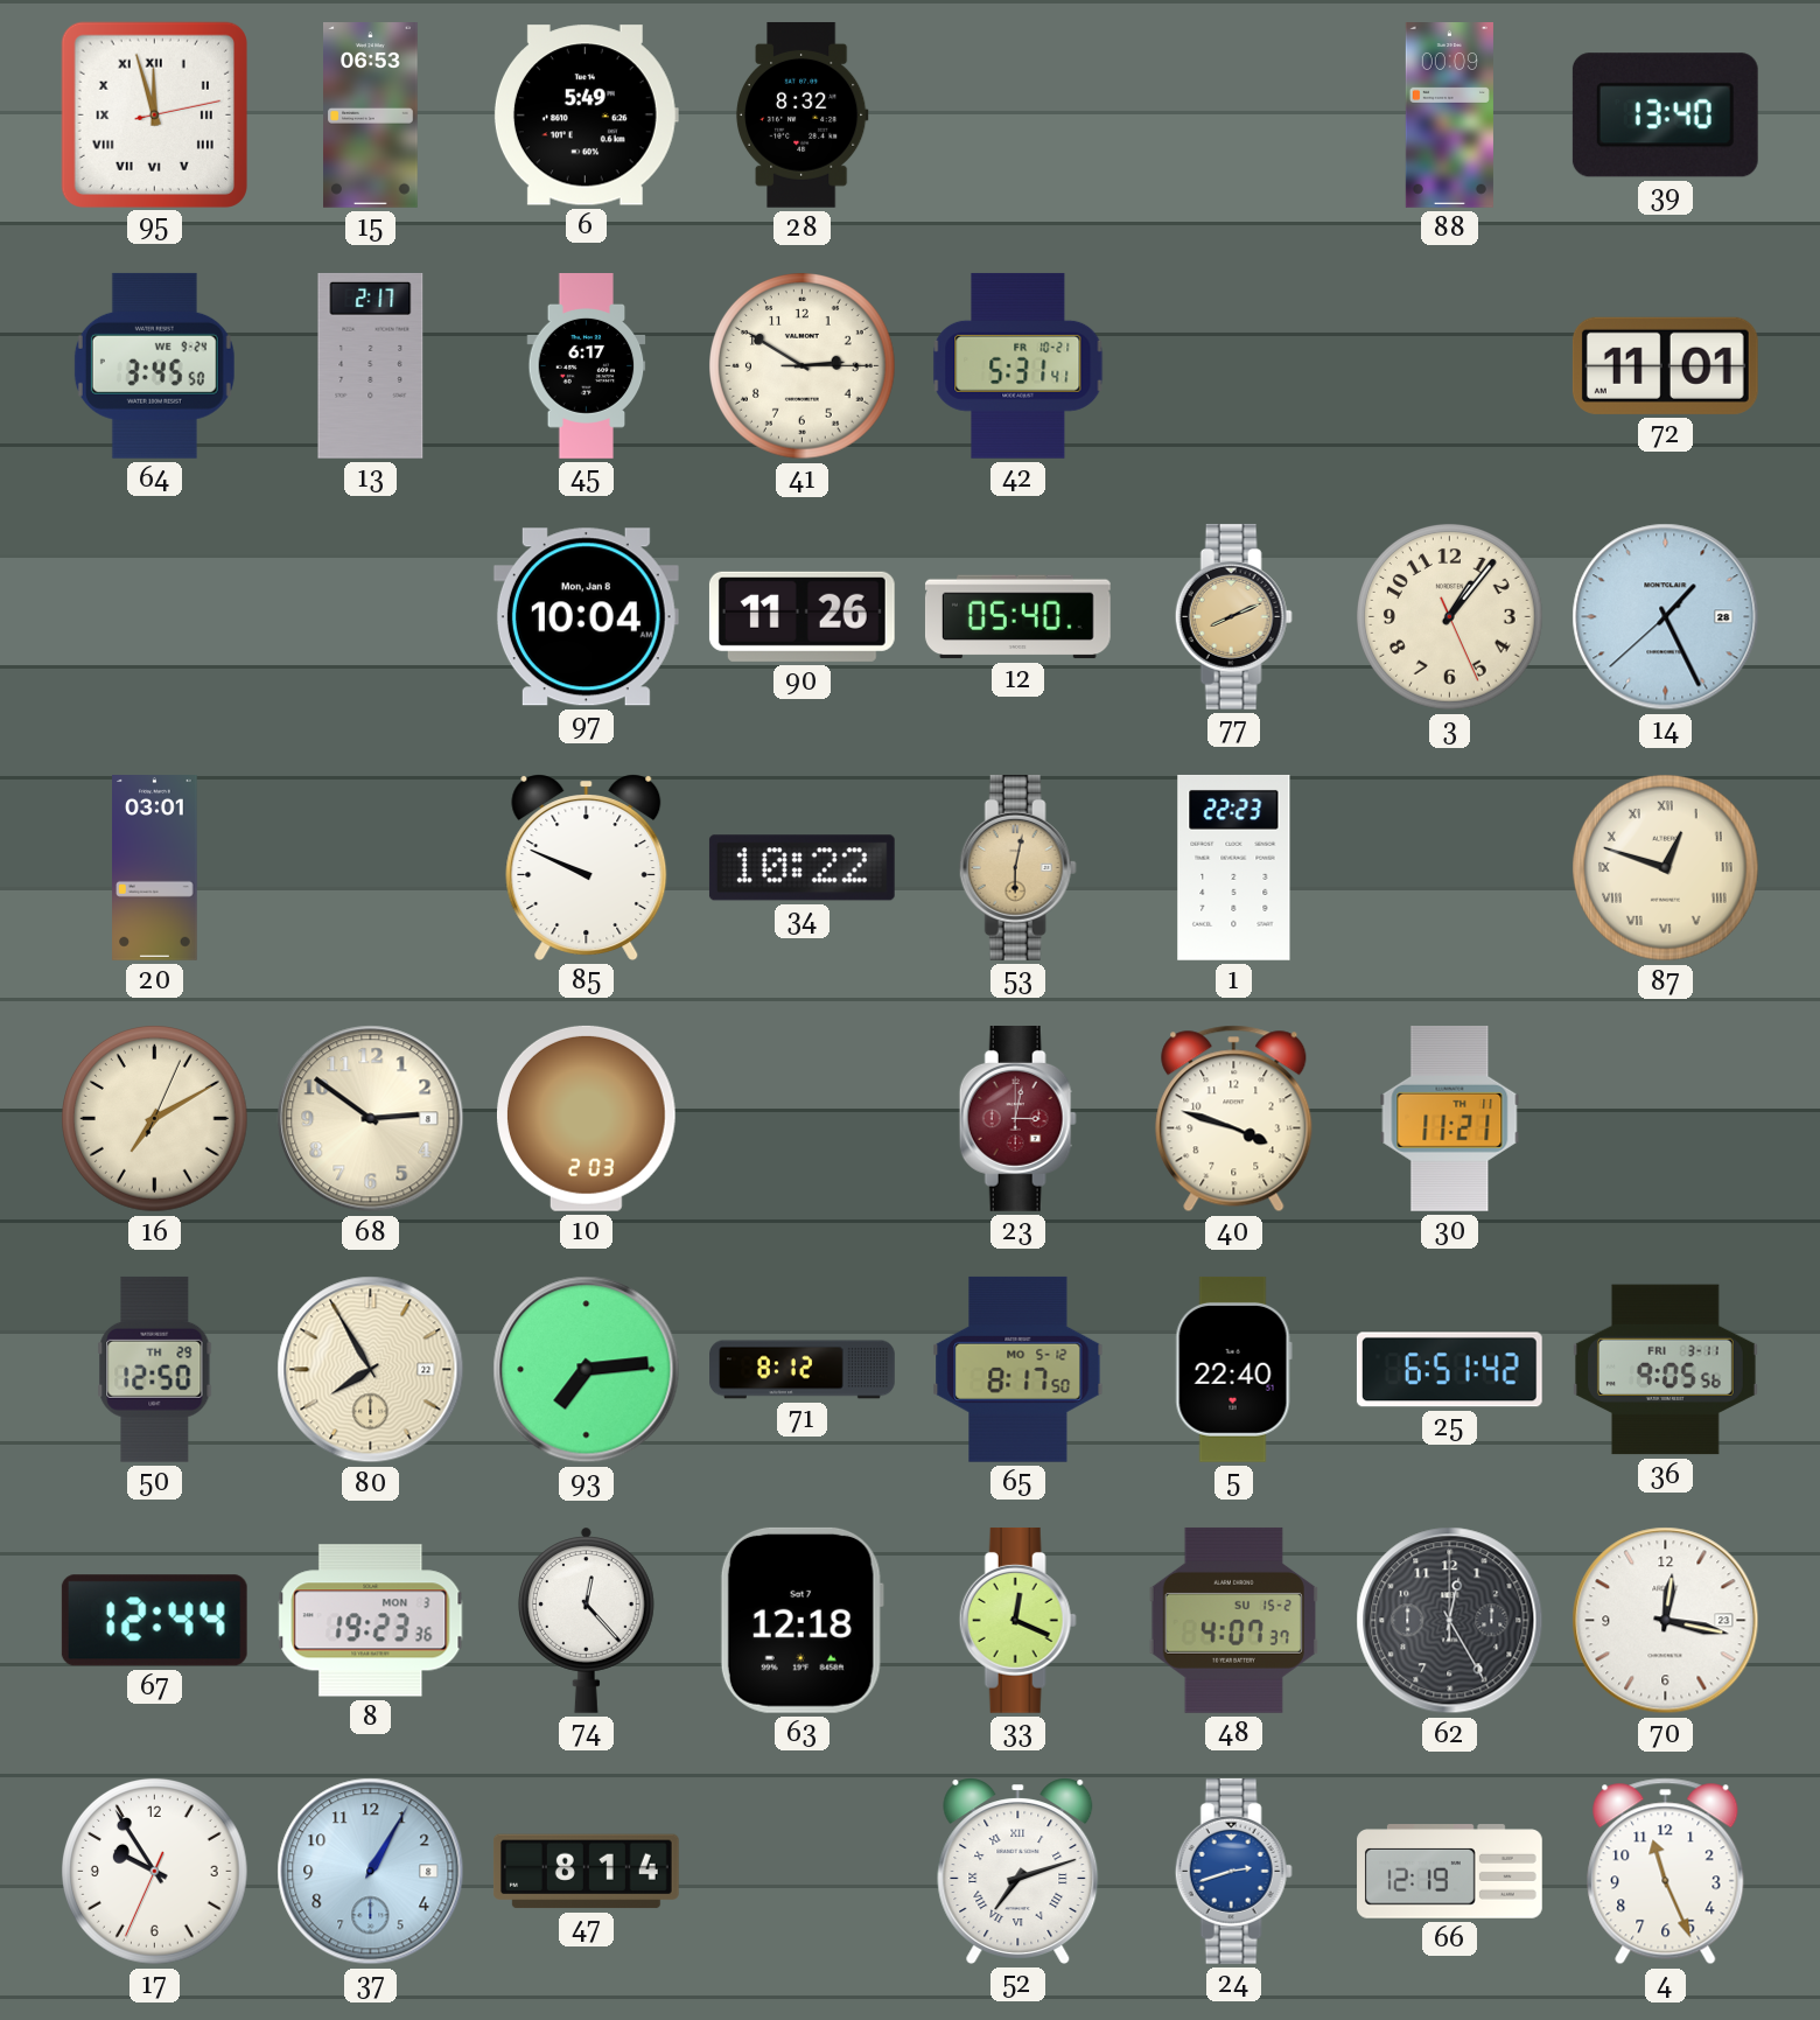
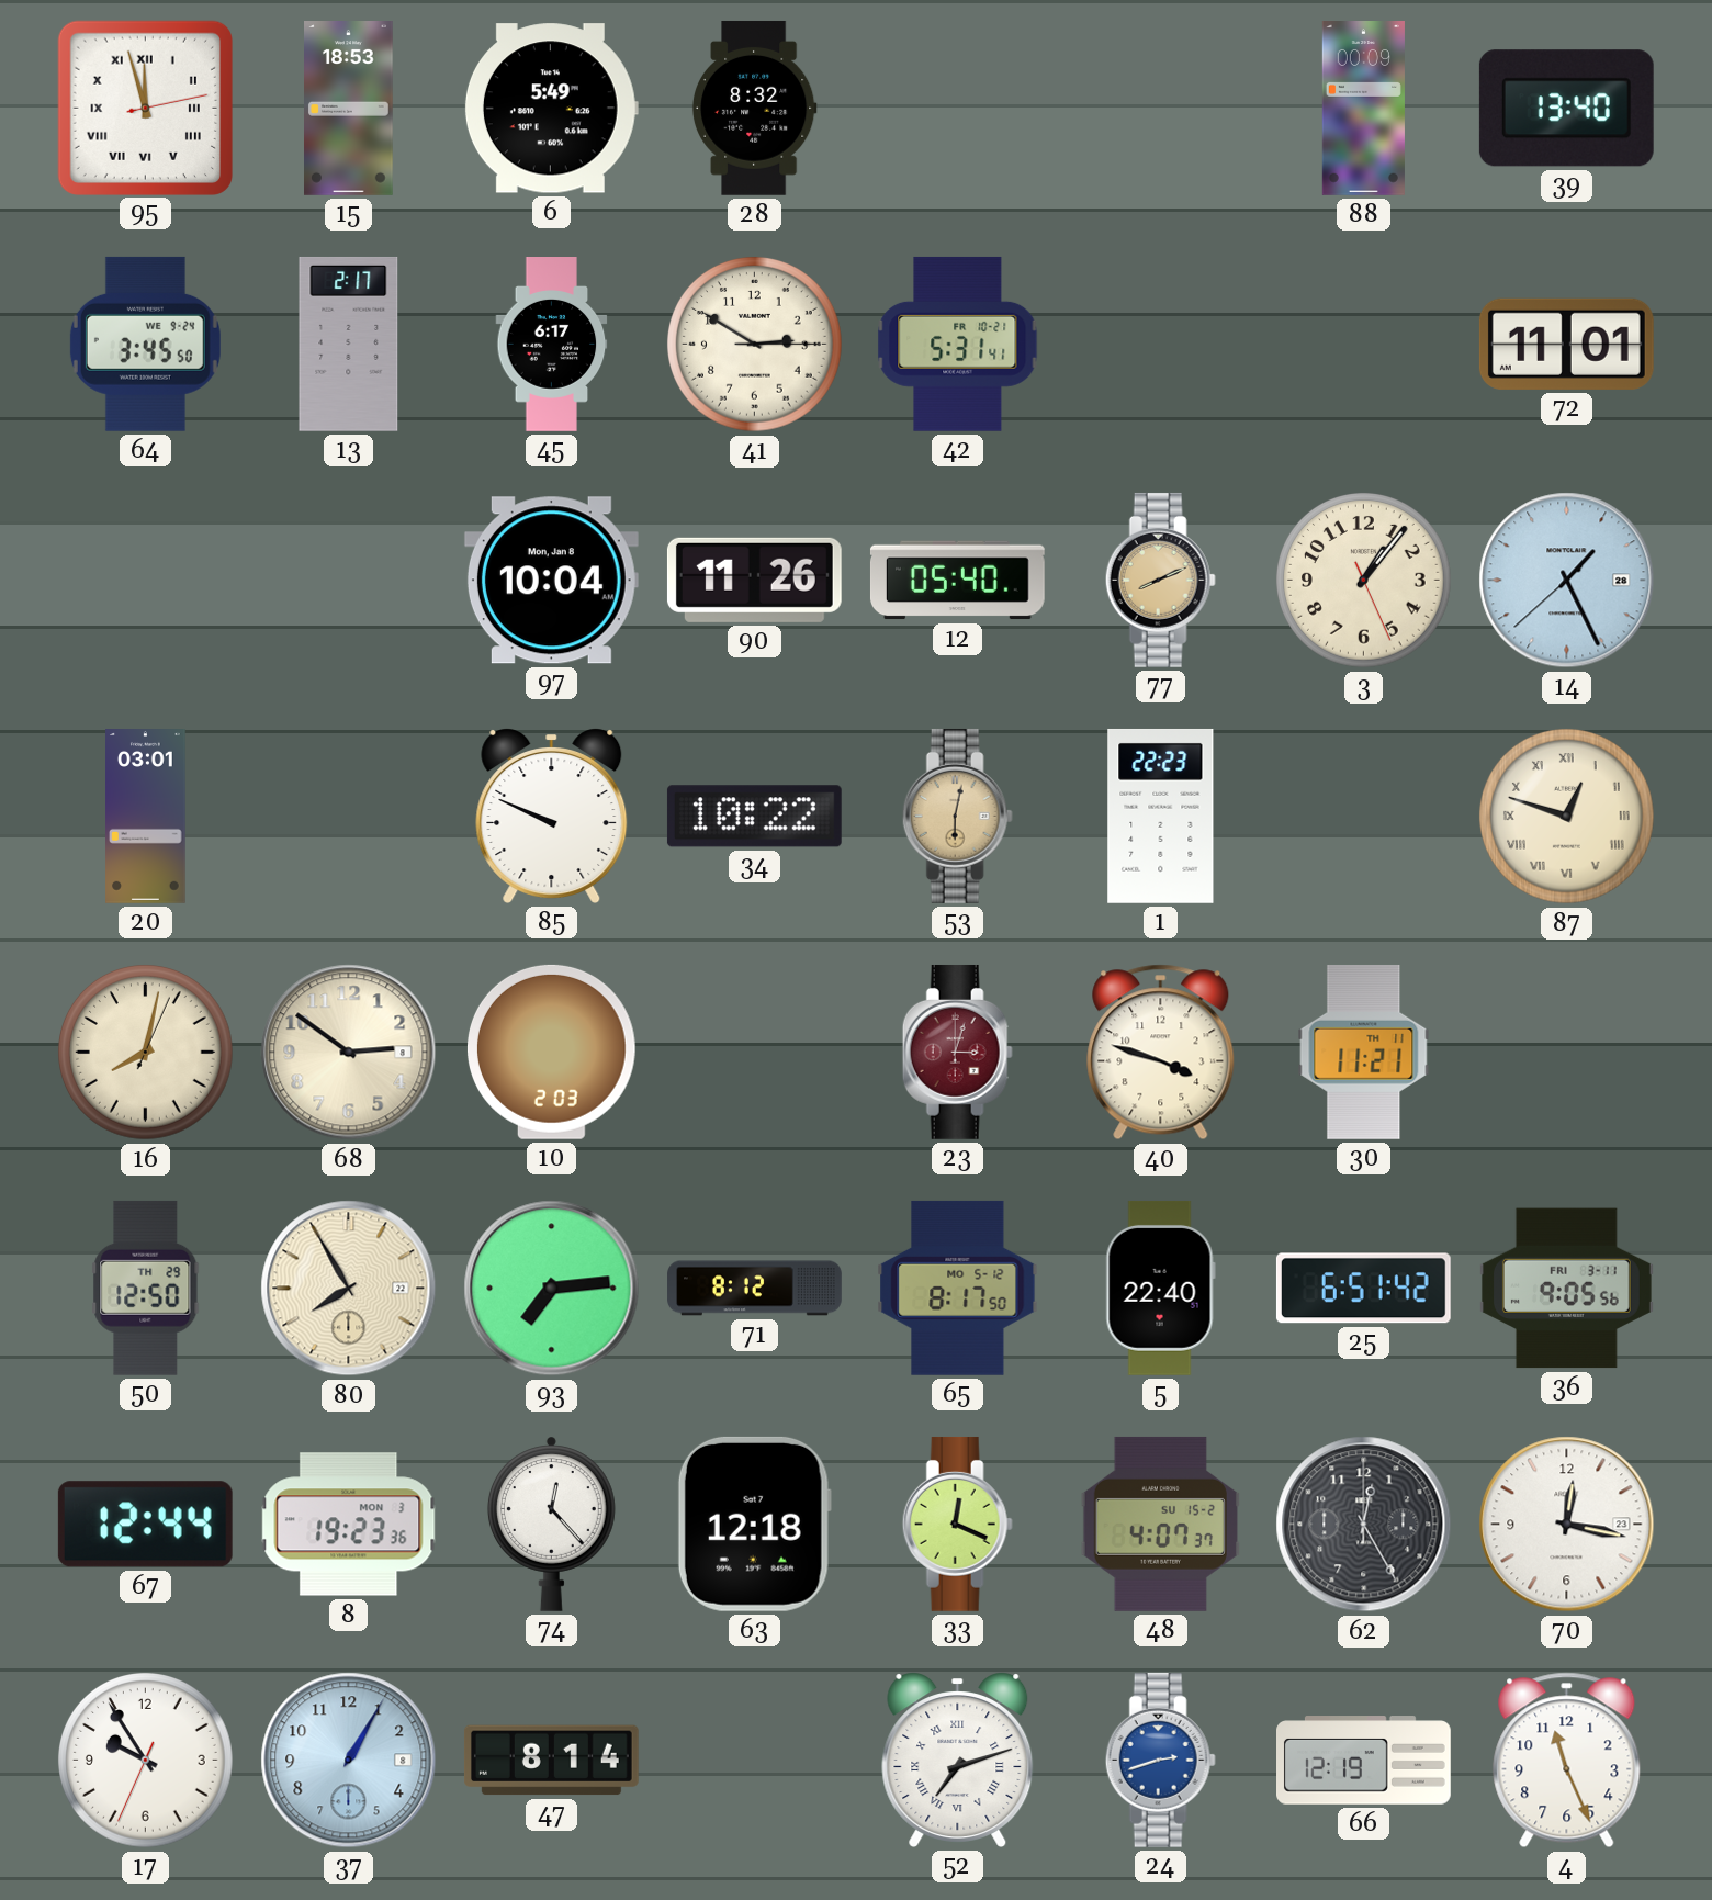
15: 06:53 -> 18:53 (349, 109)
16: 7:10 -> 8:02 (146, 1053)
23: 3:02 -> 3:03 (957, 1052)
